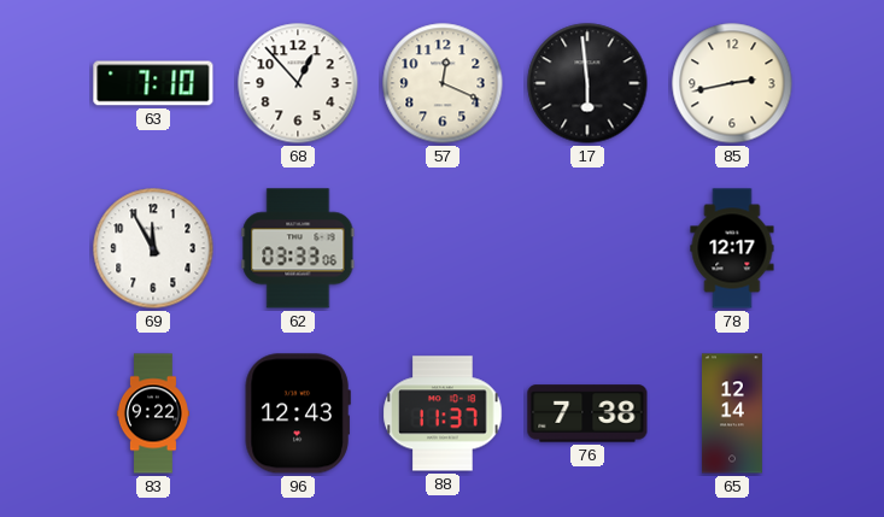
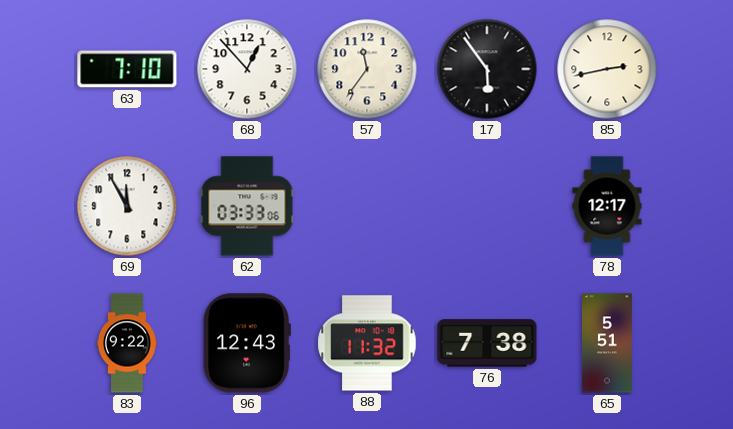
57: 12:19 -> 11:36 (367, 69)
17: 5:59 -> 5:54 (487, 69)
88: 11:37 -> 11:32 (367, 343)
65: 12:14 -> 5:51 (607, 343)
